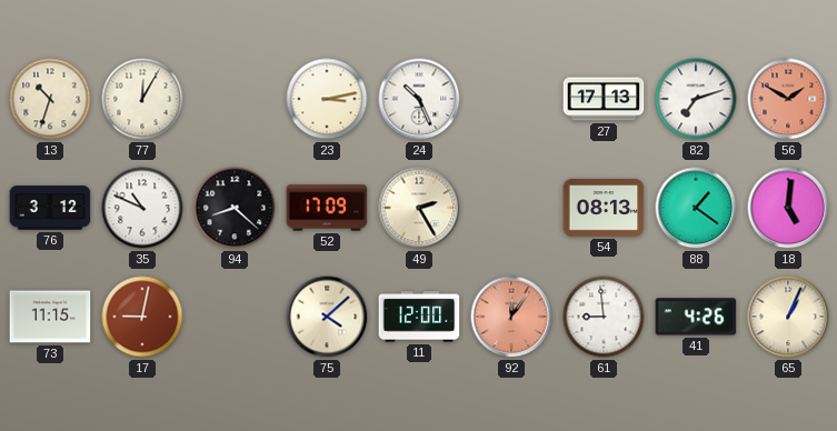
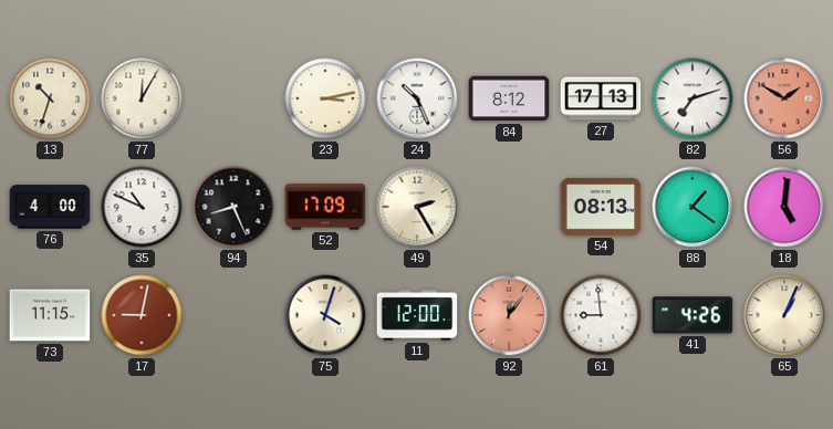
84: none -> 8:12 (509, 98)
76: 3:12 -> 4:00 (50, 207)
94: 8:22 -> 8:26 (233, 207)
75: 4:08 -> 4:03 (325, 315)
